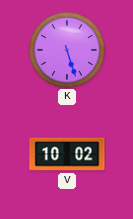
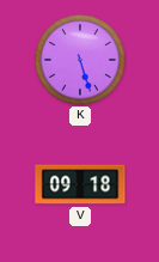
V: 10:02 -> 09:18 (80, 184)
